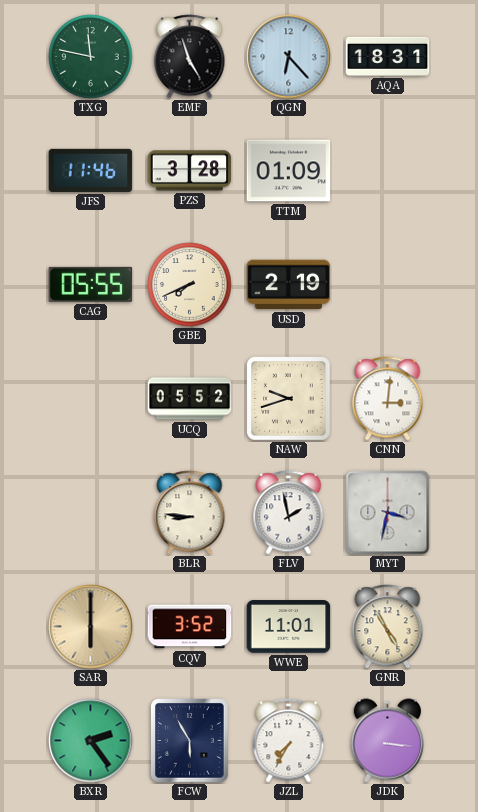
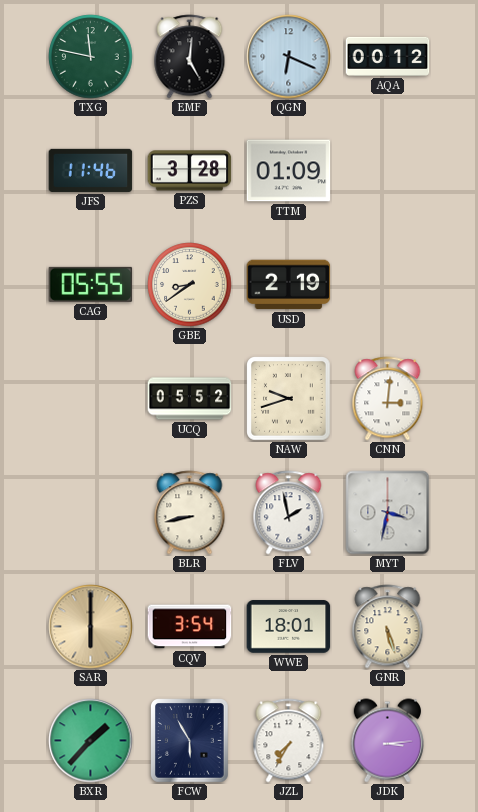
EMF: 4:57 -> 5:01 (190, 57)
QGN: 6:23 -> 6:19 (289, 57)
AQA: 18:31 -> 00:12 (388, 56)
GBE: 7:41 -> 8:39 (190, 285)
BLR: 8:46 -> 8:43 (190, 513)
CQV: 3:52 -> 3:54 (190, 627)
WWE: 11:01 -> 18:01 (289, 627)
GNR: 4:55 -> 5:27 (388, 627)
BXR: 2:24 -> 1:37 (91, 741)
JDK: 3:16 -> 3:14 (387, 741)
